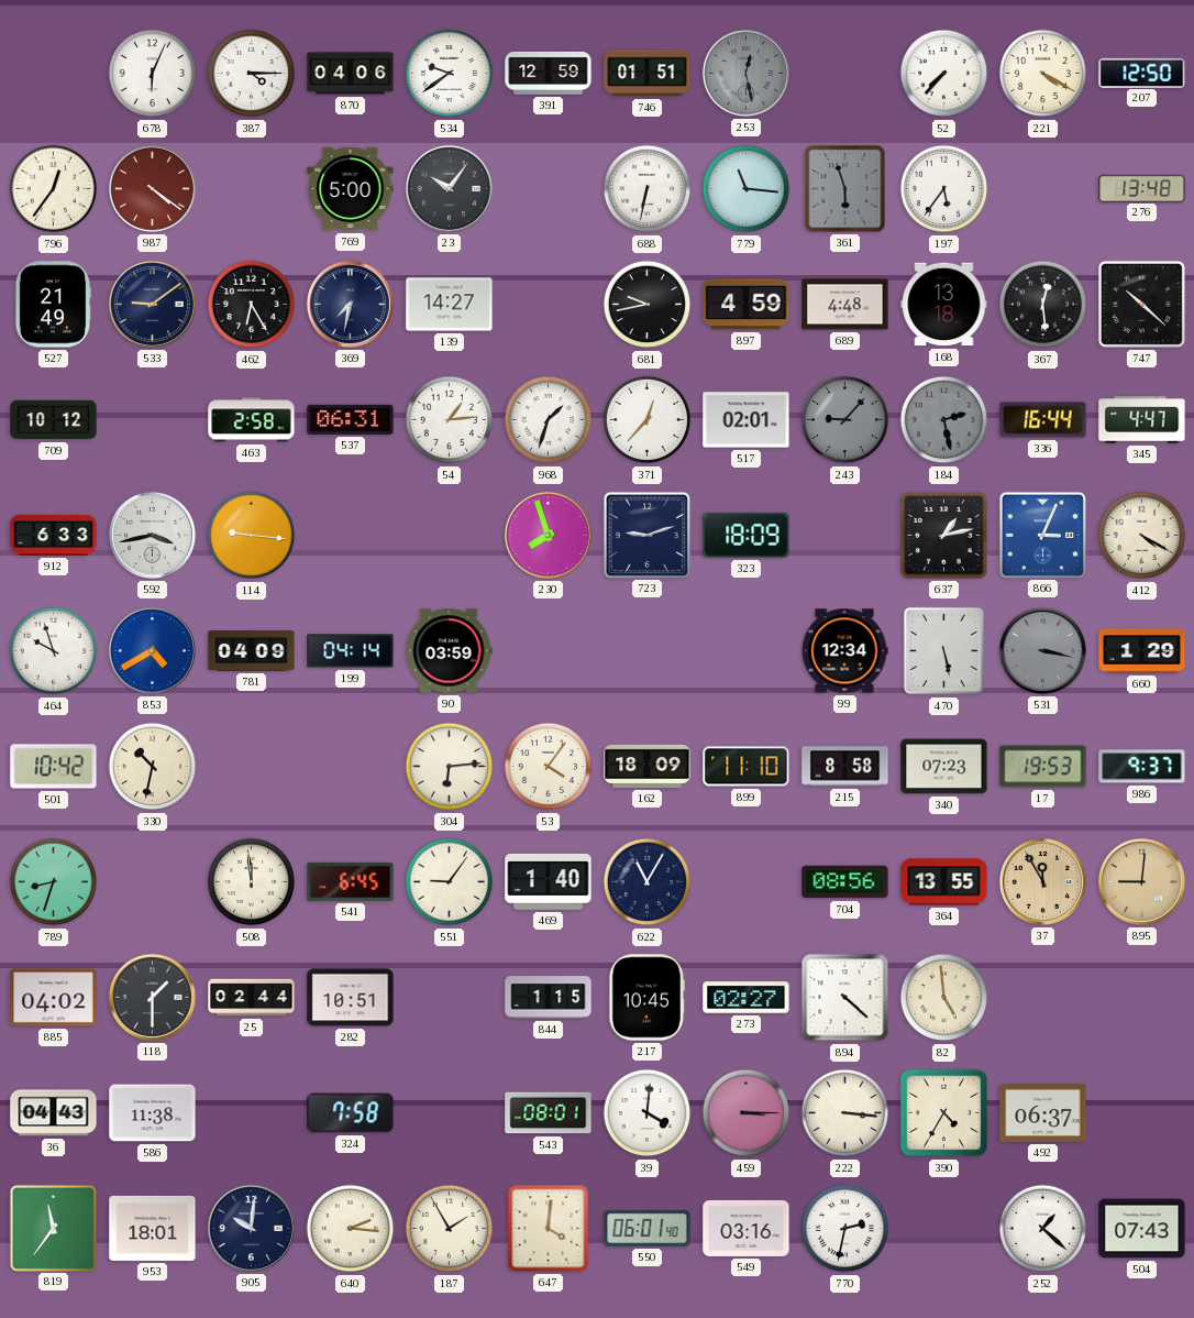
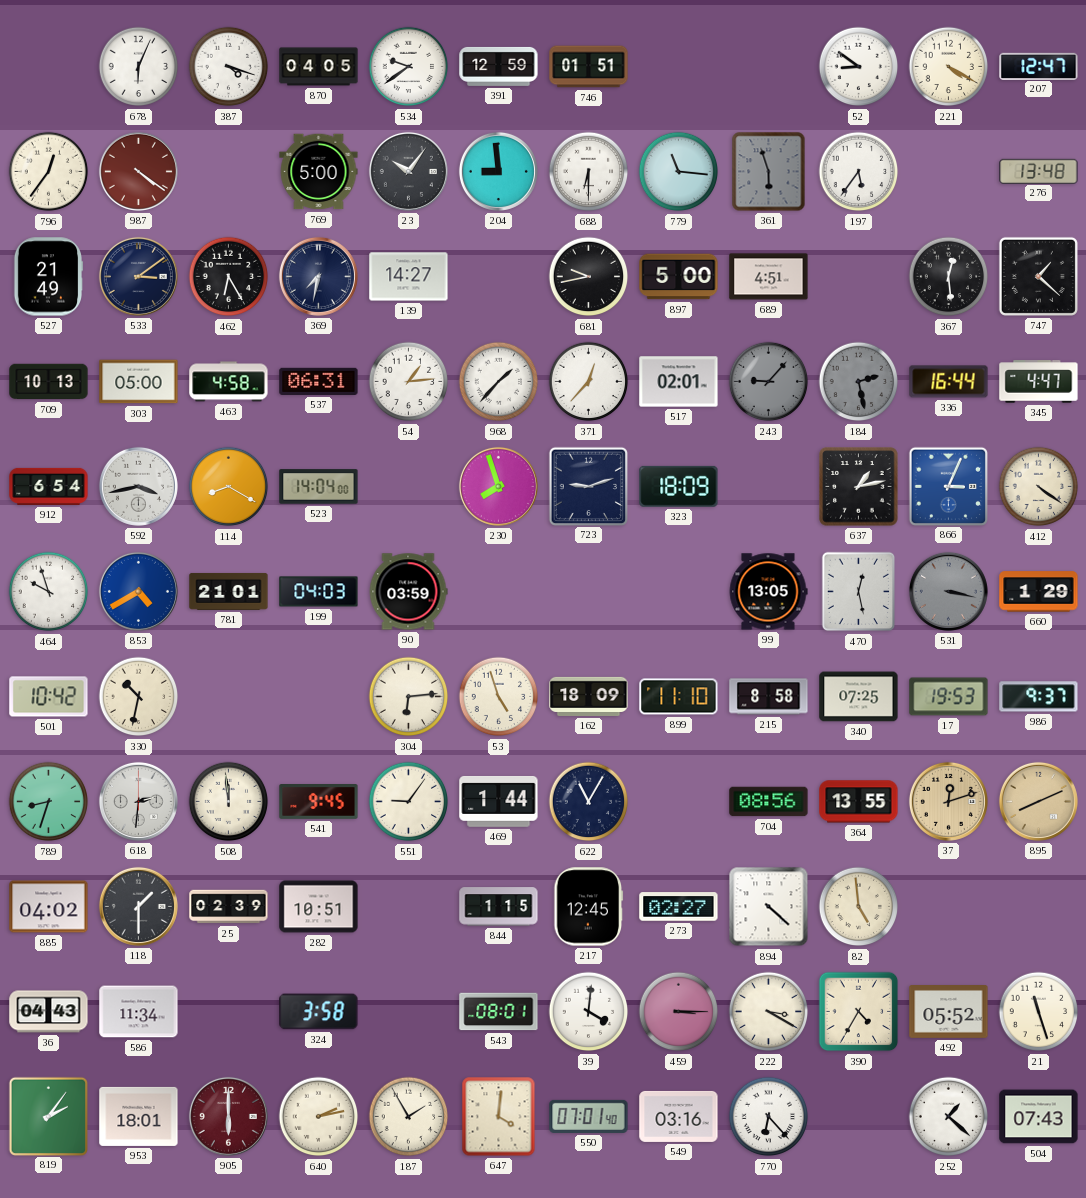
387: 4:15 -> 4:18 (229, 67)
870: 04:06 -> 04:05 (319, 67)
253: 12:28 -> none (745, 73)
52: 7:37 -> 8:51 (859, 67)
207: 12:50 -> 12:47 (1039, 66)
204: none -> 8:59 (498, 171)
688: 6:32 -> 6:30 (589, 172)
533: 9:09 -> 3:09 (138, 276)
897: 4:59 -> 5:00 (679, 277)
689: 4:48 -> 4:51 (769, 277)
168: 13:18 -> none (944, 305)
747: 10:22 -> 1:22 (1038, 276)
709: 10:12 -> 10:13 (49, 382)
303: none -> 05:00 (139, 382)
463: 2:58 -> 4:58 (229, 382)
968: 1:33 -> 1:37 (499, 382)
912: 6:33 -> 6:54 (49, 486)
114: 9:16 -> 8:20 (229, 487)
523: none -> 14:04 (319, 487)
412: 4:20 -> 4:21 (1039, 487)
781: 04:09 -> 21:01 (229, 591)
199: 04:14 -> 04:03 (319, 592)
99: 12:34 -> 13:05 (768, 592)
470: 5:28 -> 12:28 (859, 592)
53: 4:06 -> 4:57 (499, 697)
340: 07:23 -> 07:25 (859, 697)
618: none -> 2:31 (138, 801)
541: 6:45 -> 9:45 (319, 802)
469: 1:40 -> 1:44 (499, 801)
37: 11:55 -> 12:12 (948, 801)
895: 9:01 -> 8:11 (1038, 801)
25: 02:44 -> 02:39 (229, 907)
217: 10:45 -> 12:45 (589, 907)
586: 11:38 -> 11:34 (139, 1012)
324: 7:58 -> 3:58 (319, 1012)
222: 3:16 -> 3:20 (769, 1012)
492: 06:37 -> 05:52 (949, 1012)
21: none -> 11:27 (1039, 1012)
819: 11:36 -> 2:06 (48, 1116)
905: 10:01 -> 6:00 (228, 1116)
905 dial: navy -> burgundy (228, 1116)
640: 2:16 -> 2:13 (319, 1117)
550: 06:01 -> 07:01 (589, 1116)
770: 2:32 -> 6:23 (769, 1117)
